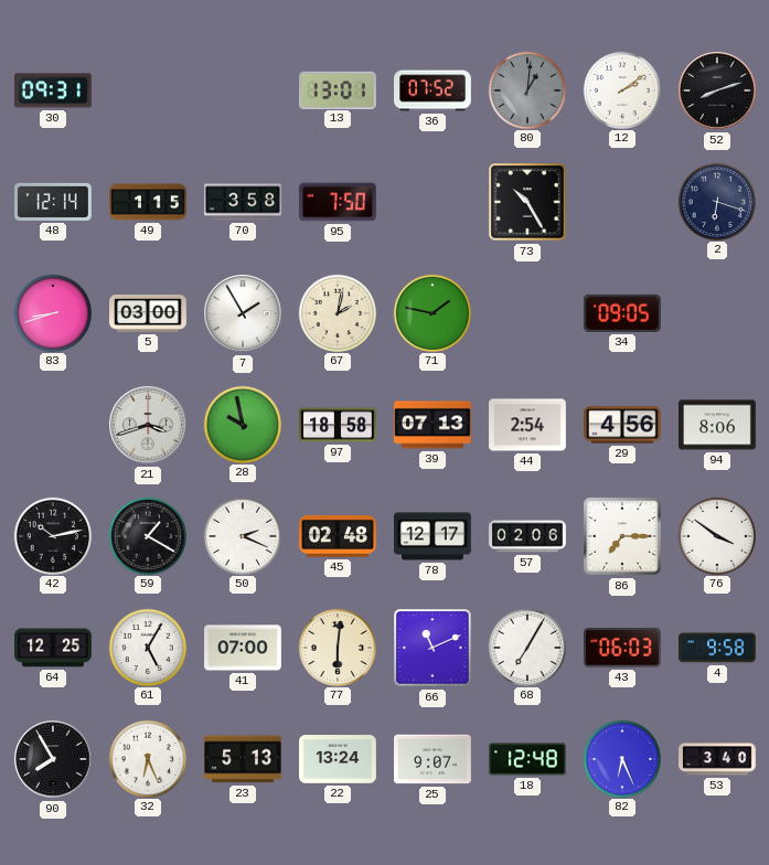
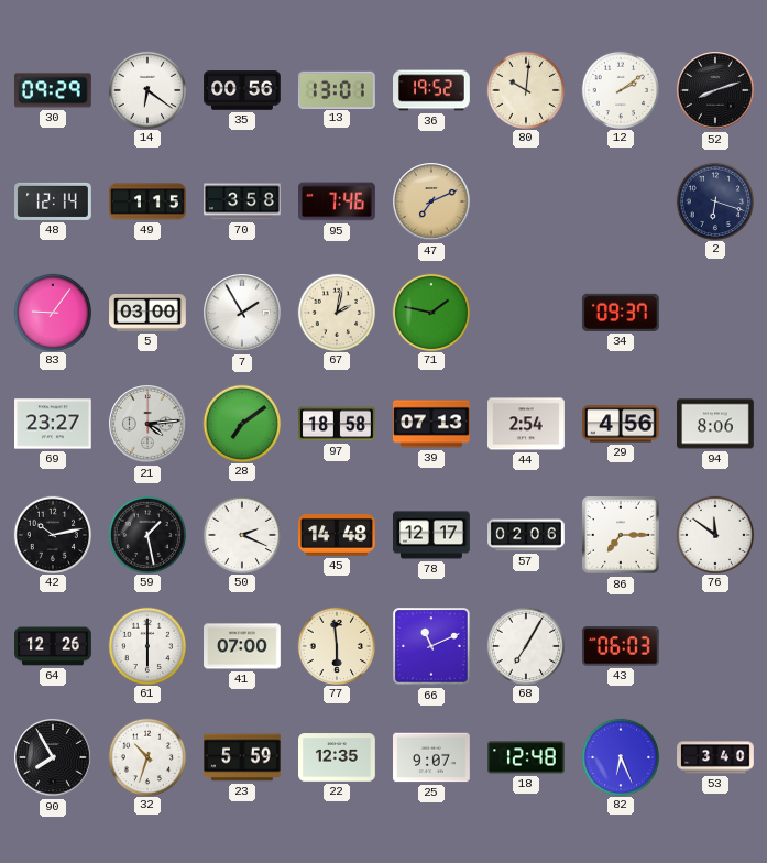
30: 09:31 -> 09:29 (54, 90)
14: none -> 6:21 (146, 89)
35: none -> 00:56 (242, 90)
36: 07:52 -> 19:52 (432, 90)
80: 1:01 -> 10:01 (525, 89)
80 dial: grey -> cream (525, 89)
95: 7:50 -> 7:46 (338, 201)
47: none -> 7:11 (431, 201)
73: 10:25 -> none (527, 202)
83: 8:42 -> 9:06 (52, 312)
34: 09:05 -> 09:37 (621, 313)
69: none -> 23:27 (54, 424)
21: 3:42 -> 4:14 (147, 424)
28: 9:58 -> 7:09 (241, 423)
59: 1:20 -> 1:28 (146, 534)
45: 02:48 -> 14:48 (338, 536)
76: 3:51 -> 11:51 (714, 534)
64: 12:25 -> 12:26 (53, 646)
61: 5:05 -> 6:00 (146, 645)
77: 6:01 -> 5:59 (336, 645)
4: 9:58 -> none (718, 648)
32: 6:26 -> 10:33 (146, 756)
23: 5:13 -> 5:59 (243, 757)
22: 13:24 -> 12:35 (338, 757)
